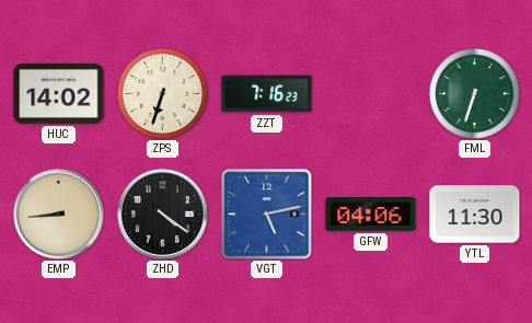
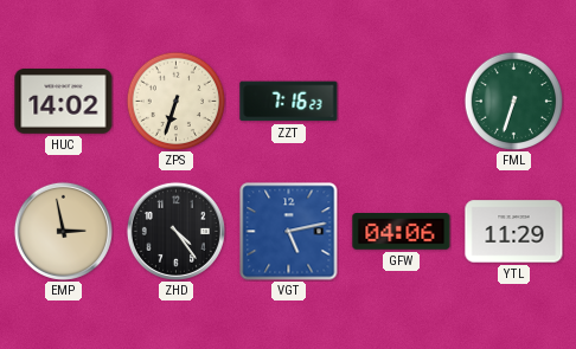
EMP: 8:44 -> 2:58 (63, 231)
ZHD: 4:21 -> 4:24 (175, 231)
YTL: 11:30 -> 11:29 (514, 232)
